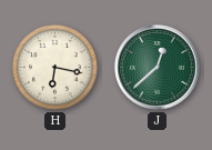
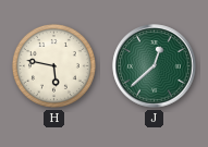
H: 6:17 -> 5:47 (53, 65)
